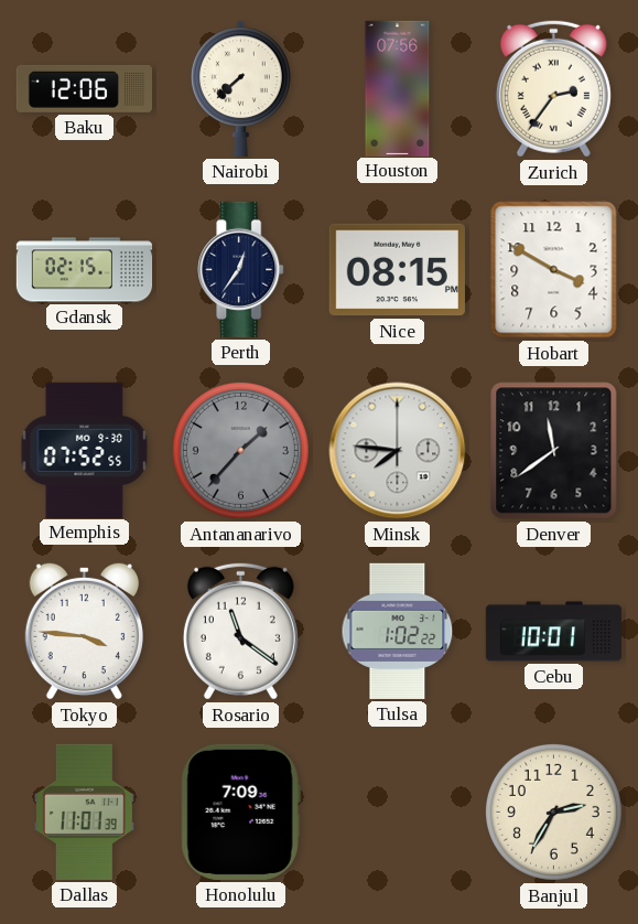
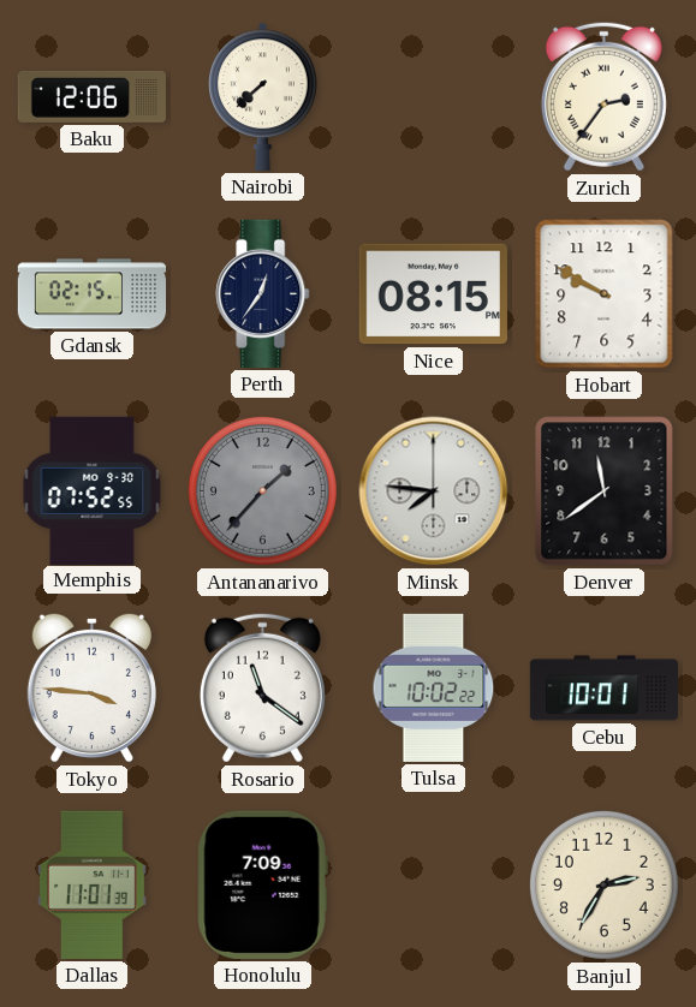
Houston: 07:56 -> none (398, 88)
Hobart: 3:50 -> 9:50 (605, 294)
Tulsa: 1:02 -> 10:02 (434, 687)
